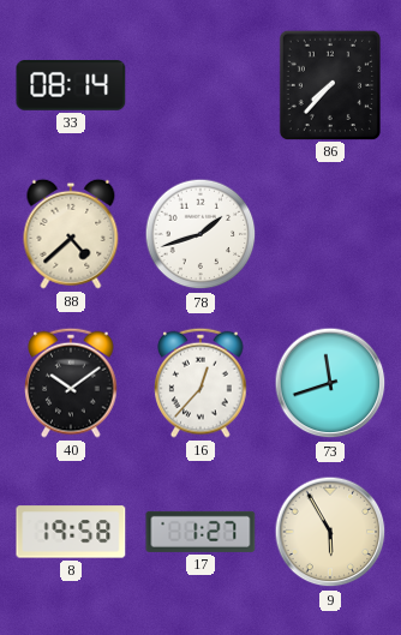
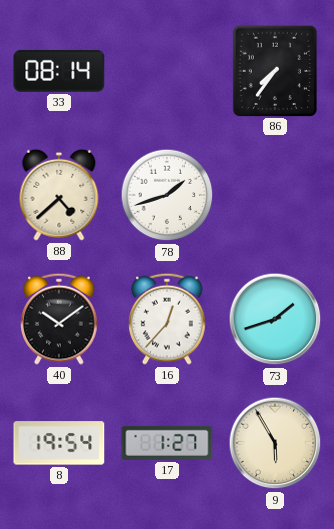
86: 7:37 -> 7:36 (275, 70)
73: 11:42 -> 1:42 (275, 319)
8: 19:58 -> 19:54 (59, 443)
